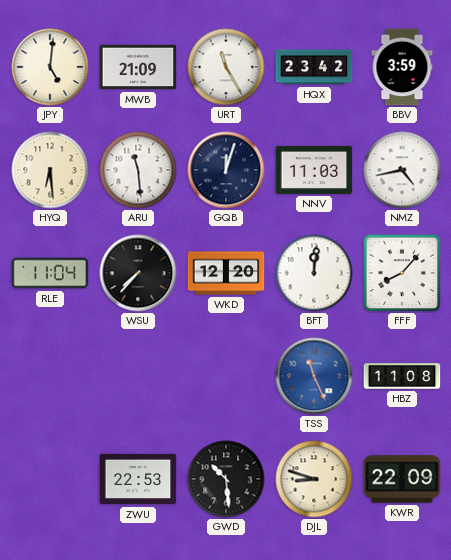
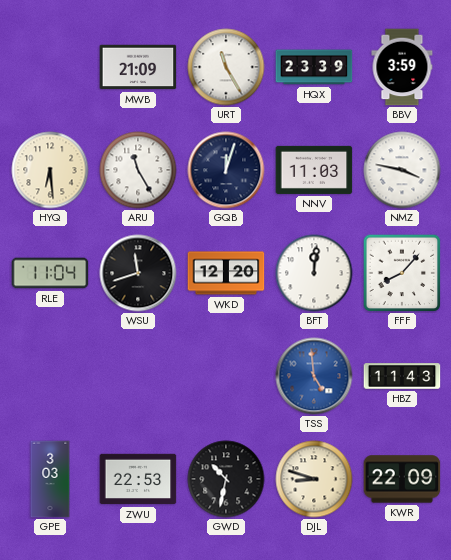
JPY: 5:01 -> none (50, 67)
HQX: 23:42 -> 23:39 (314, 67)
ARU: 11:29 -> 11:25 (138, 170)
NMZ: 4:43 -> 3:47 (402, 170)
WSU: 7:37 -> 11:42 (138, 273)
TSS: 11:26 -> 4:59 (314, 376)
HBZ: 11:08 -> 11:43 (402, 376)
GPE: none -> 3:03 (50, 479)
GWD: 10:29 -> 10:32 (226, 479)
